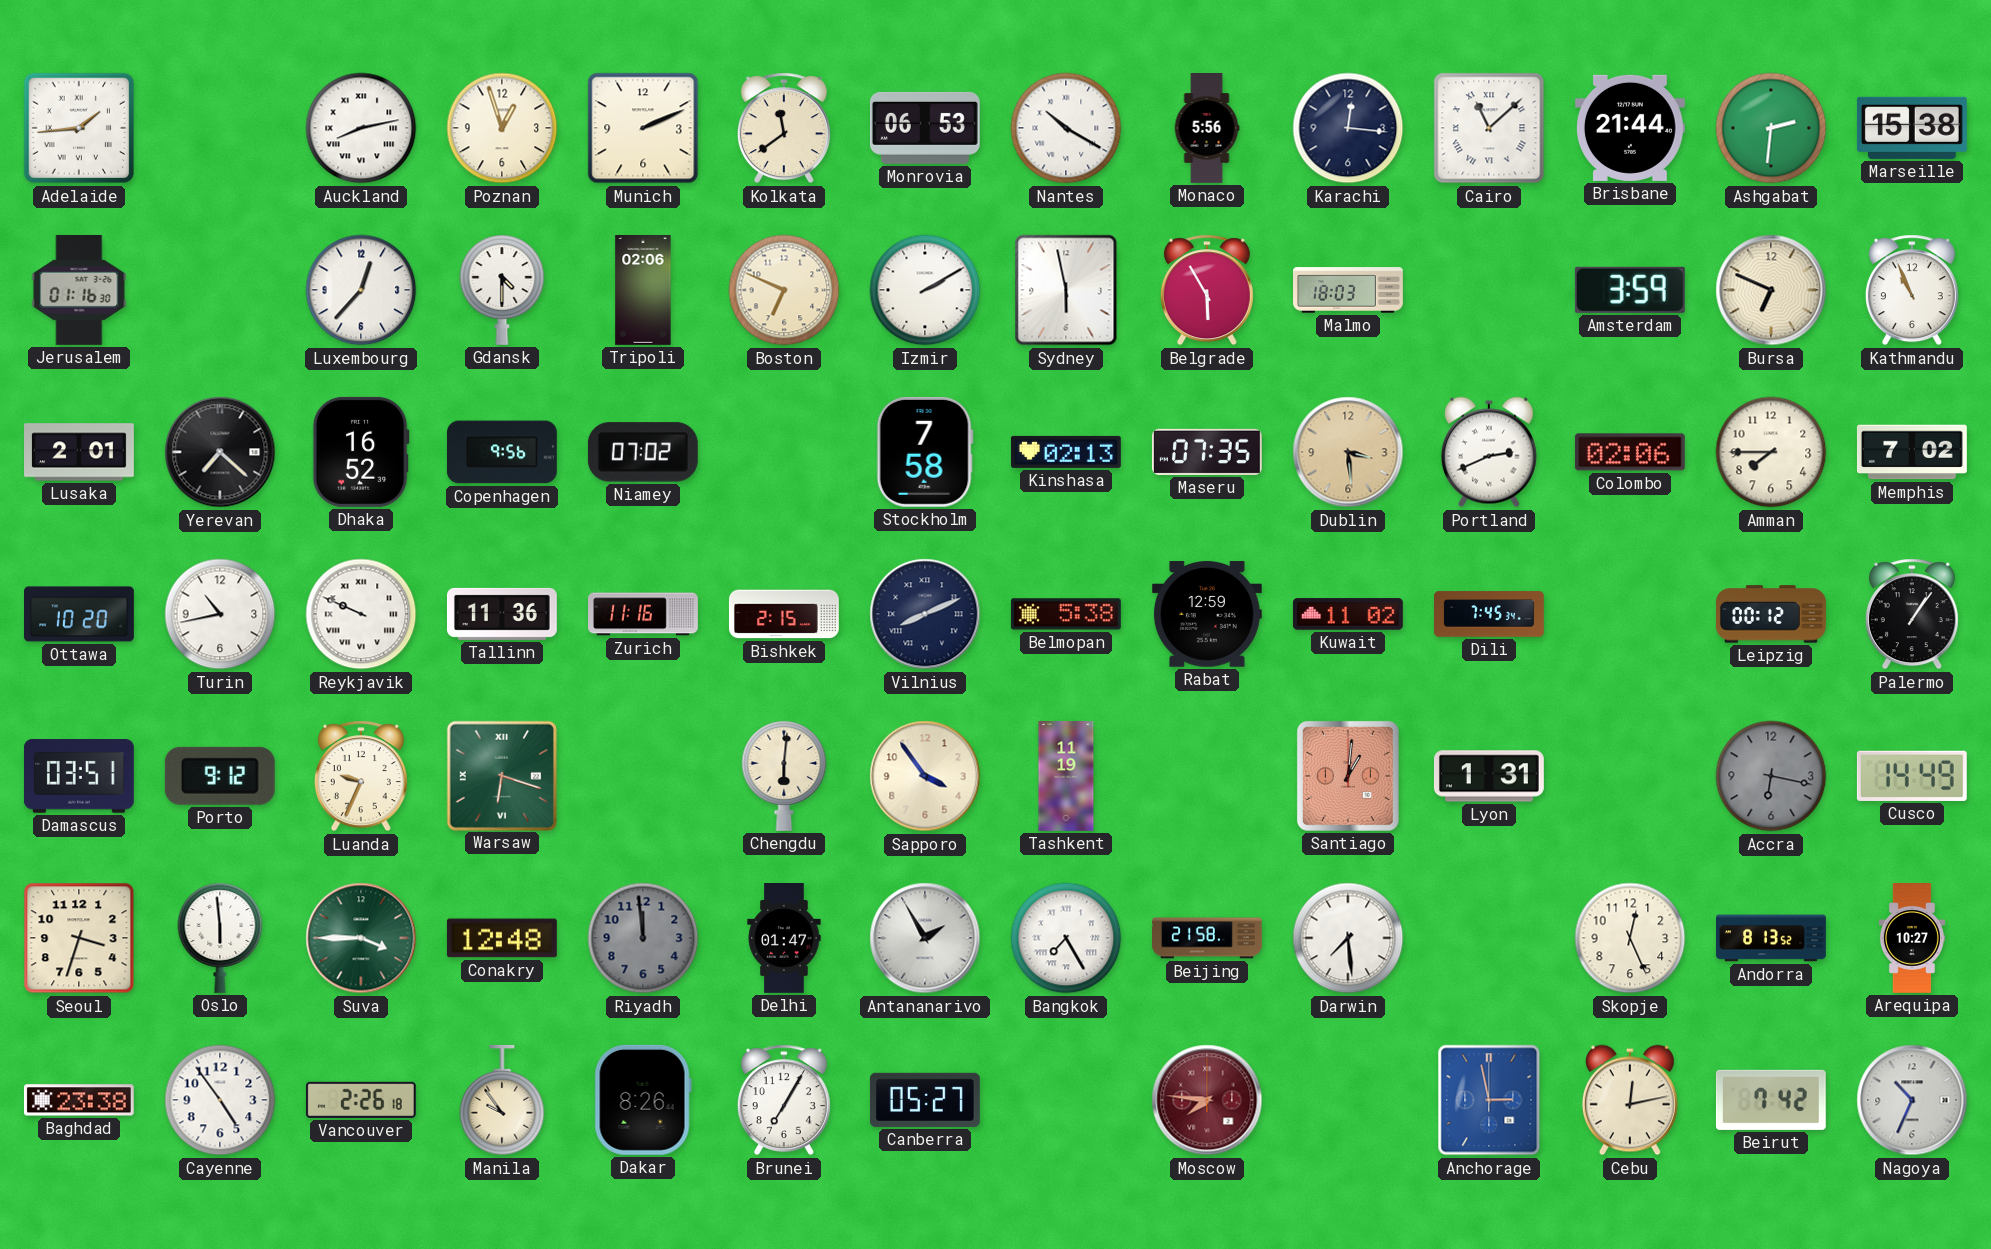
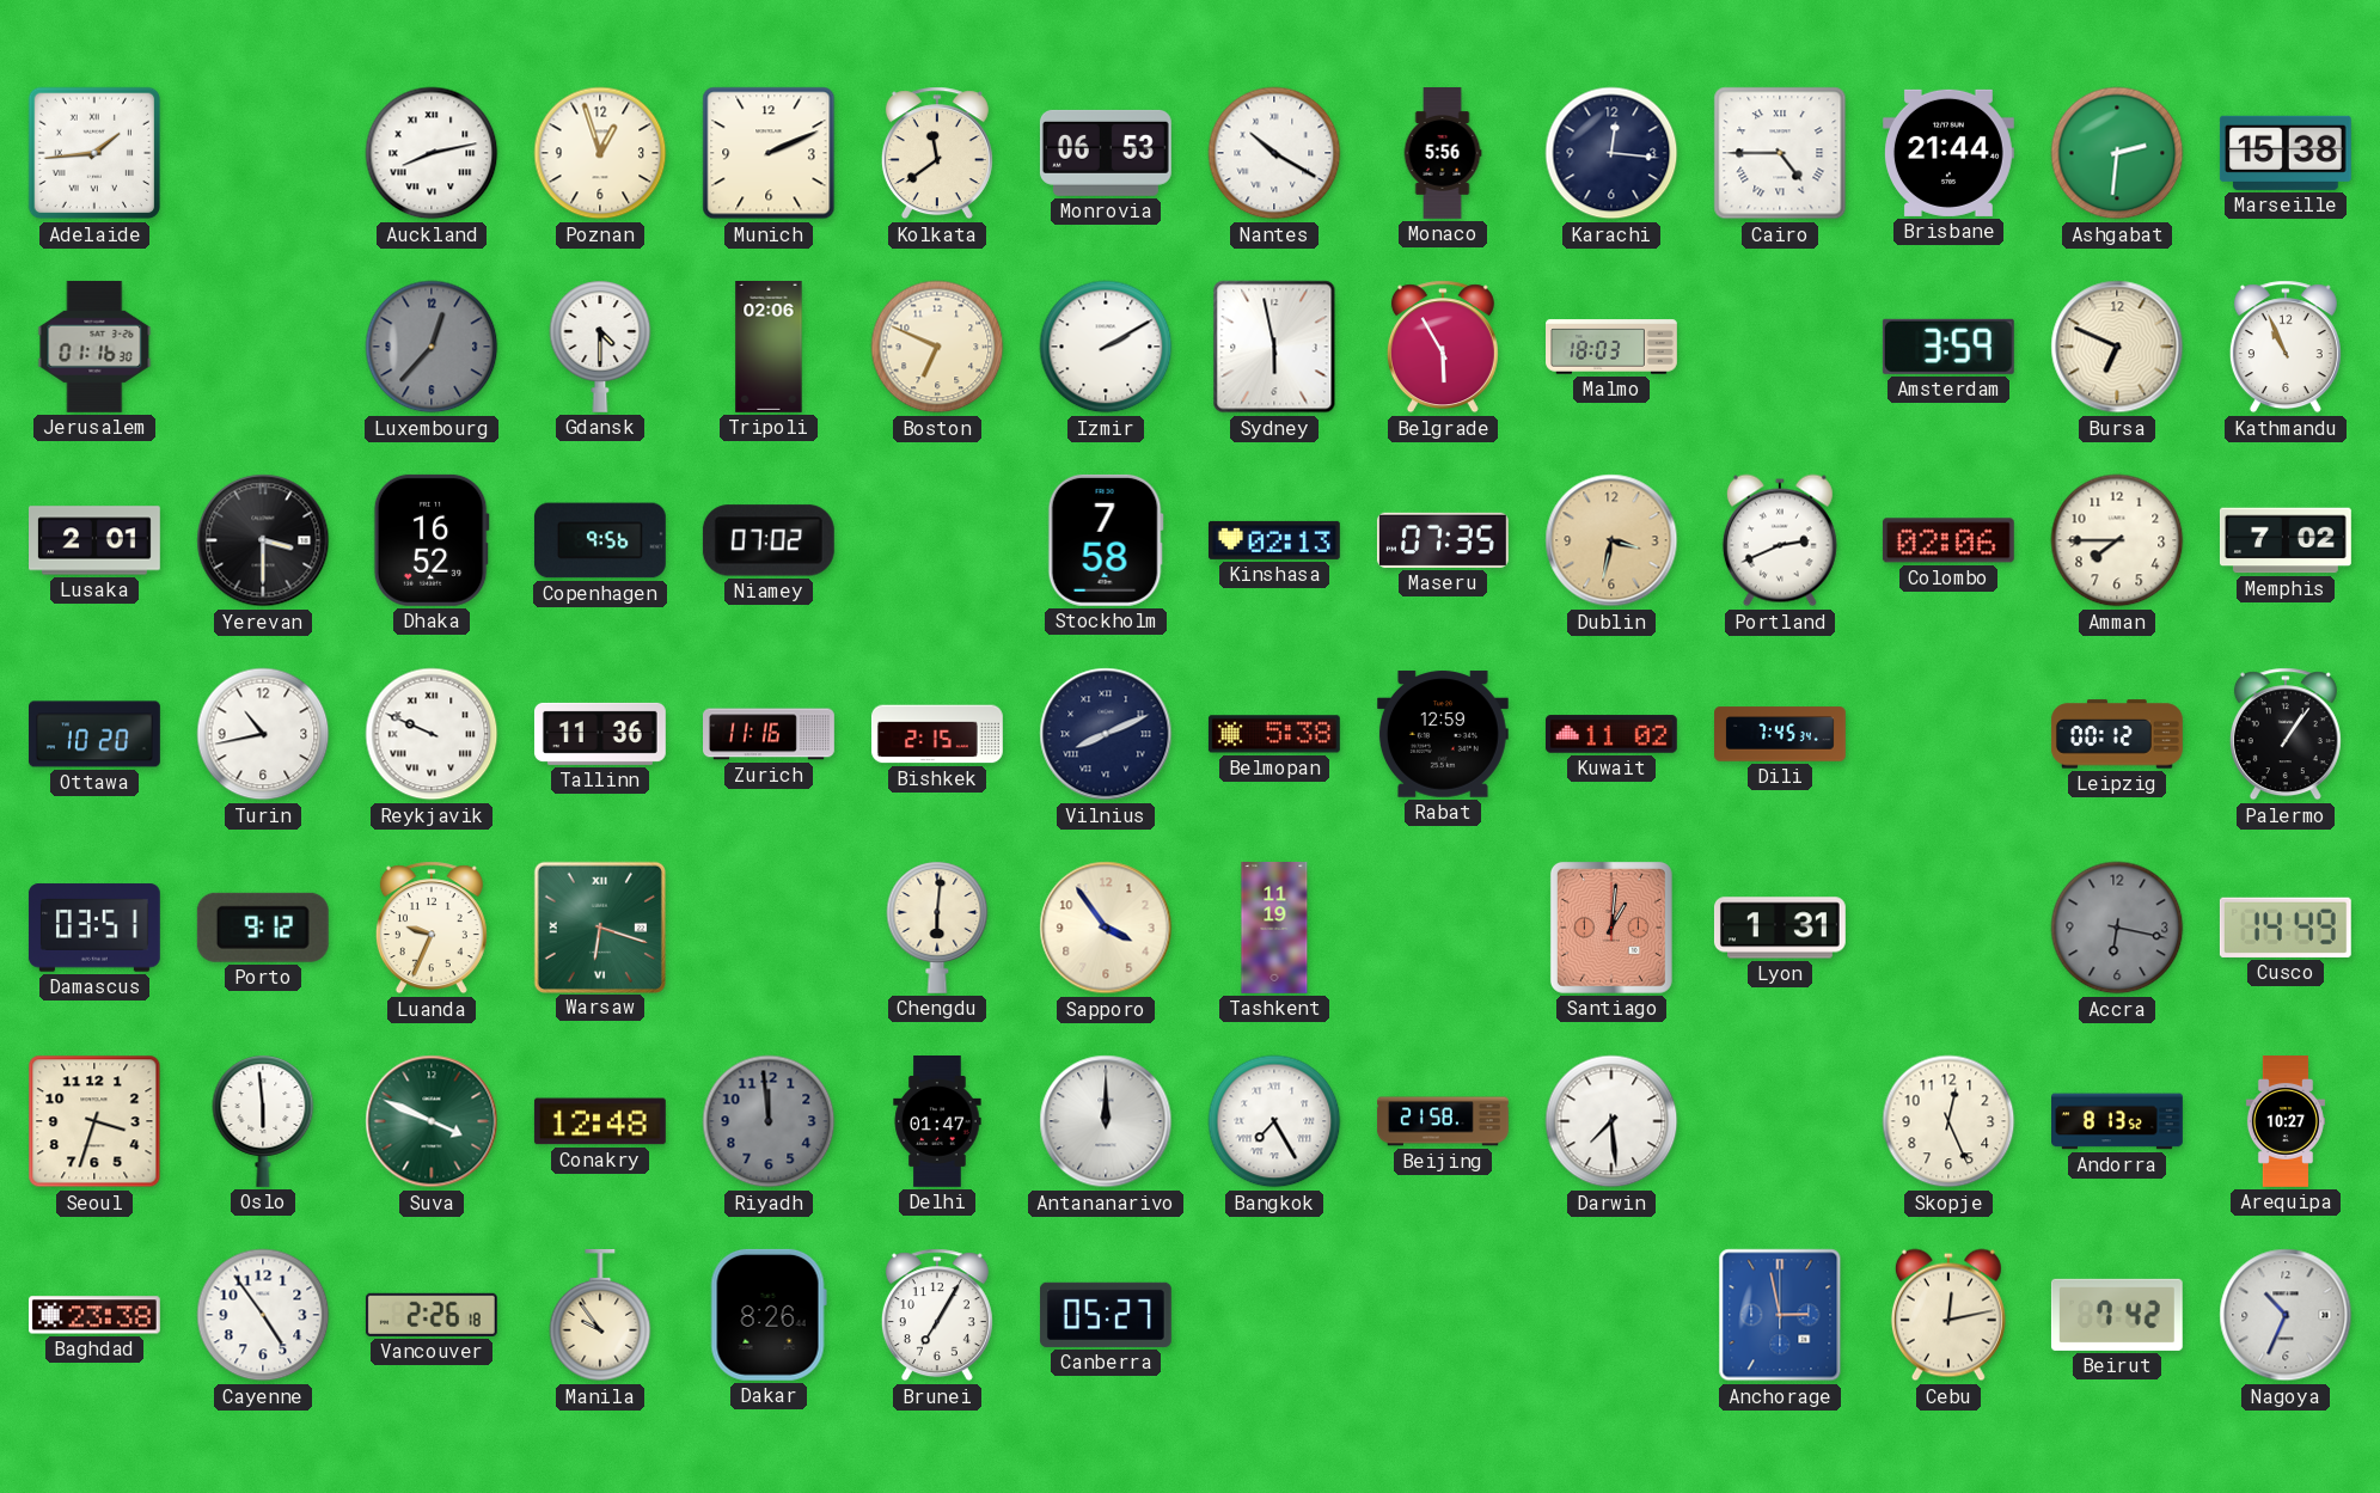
Cairo: 11:08 -> 4:45 (1780, 153)
Luxembourg dial: white -> grey (432, 347)
Yerevan: 7:22 -> 3:30 (263, 540)
Dublin: 3:29 -> 3:32 (1611, 540)
Suva: 3:45 -> 3:49 (432, 1121)
Antananarivo: 1:55 -> 12:00 (1106, 1121)
Moscow: 7:46 -> none (1207, 1100)
